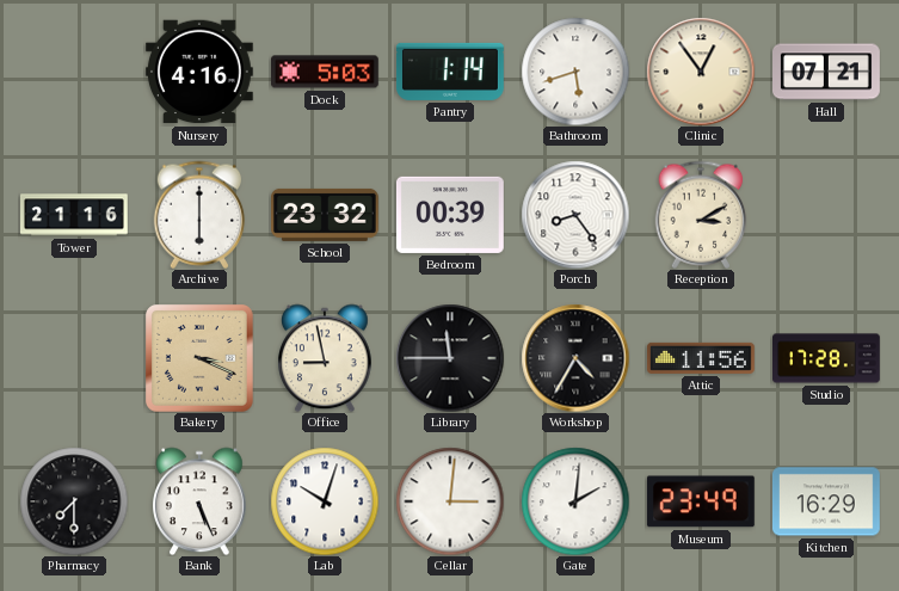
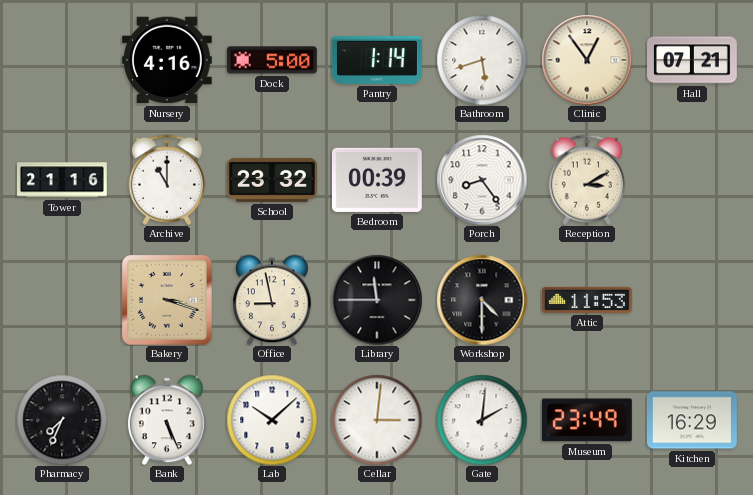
Dock: 5:03 -> 5:00 (272, 60)
Archive: 6:00 -> 11:00 (167, 180)
Bakery: 3:19 -> 3:18 (167, 300)
Workshop: 4:35 -> 4:30 (482, 300)
Attic: 11:56 -> 11:53 (587, 300)
Studio: 17:28 -> none (827, 358)
Pharmacy: 7:30 -> 7:34 (62, 420)
Lab: 10:03 -> 10:08 (272, 420)
